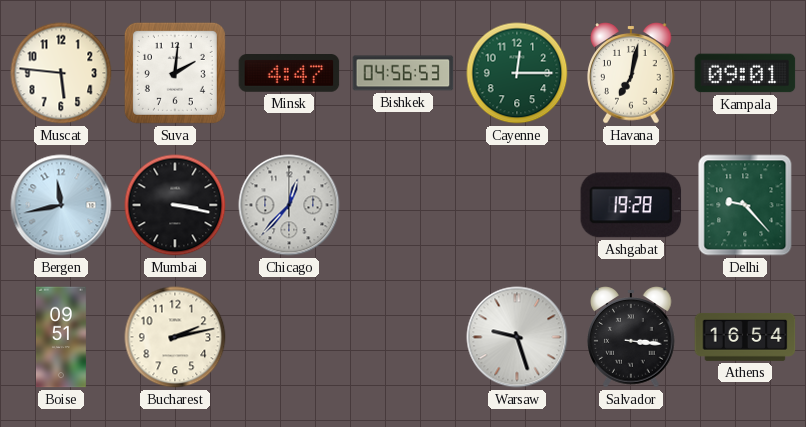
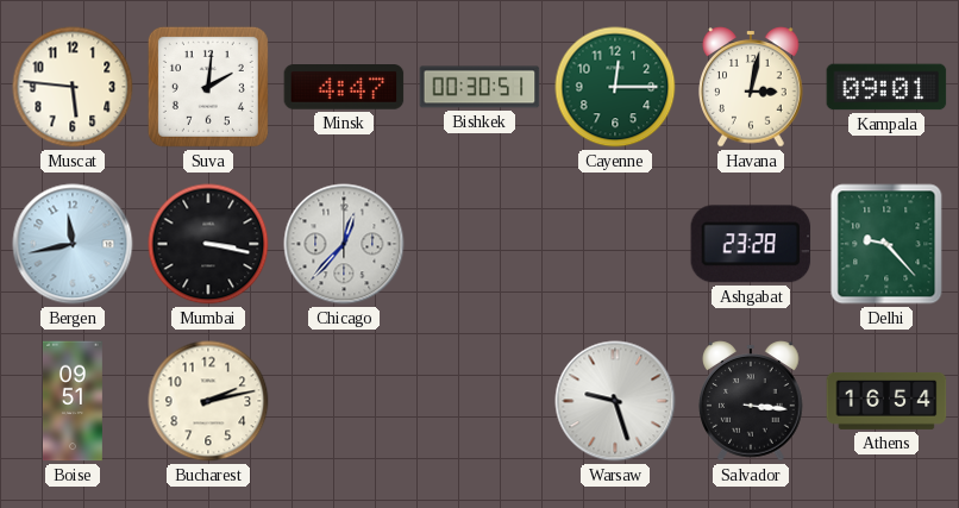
Bishkek: 04:56 -> 00:30 (479, 87)
Havana: 7:02 -> 3:02 (751, 87)
Ashgabat: 19:28 -> 23:28 (751, 244)
